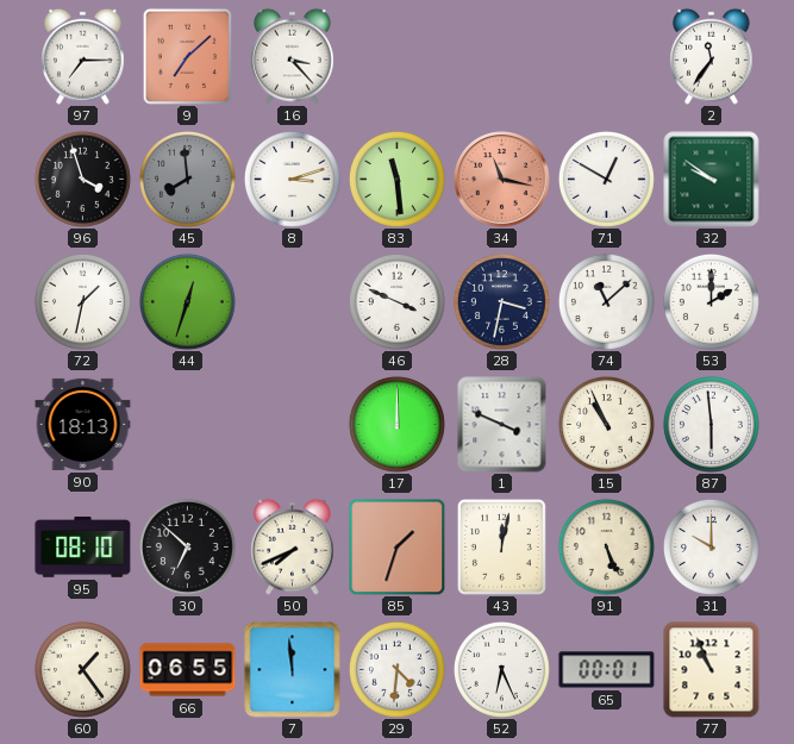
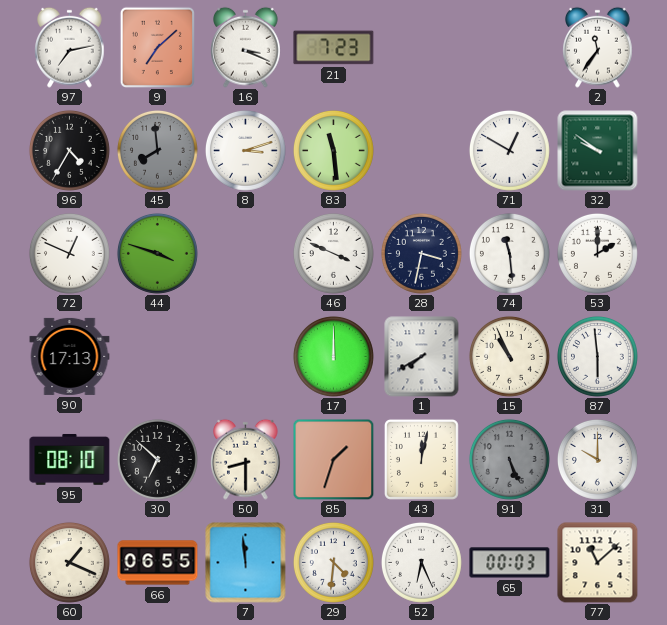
97: 7:15 -> 7:13 (70, 47)
16: 3:23 -> 3:19 (246, 47)
21: none -> 7:23 (334, 48)
96: 3:57 -> 4:35 (69, 150)
34: 11:17 -> none (502, 180)
72: 1:32 -> 12:49 (69, 253)
44: 12:33 -> 3:48 (157, 253)
74: 11:08 -> 11:29 (509, 253)
90: 18:13 -> 17:13 (70, 356)
1: 3:49 -> 7:40 (422, 357)
50: 7:41 -> 8:30 (246, 459)
91 dial: cream -> grey (509, 459)
60: 1:24 -> 1:19 (69, 562)
65: 00:01 -> 00:03 (510, 563)
77: 10:56 -> 11:08 (598, 563)
